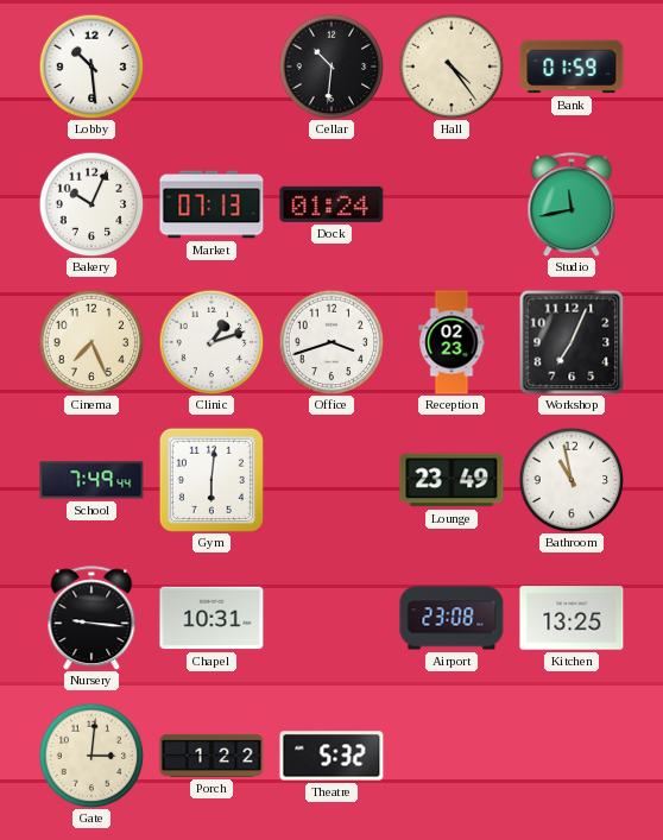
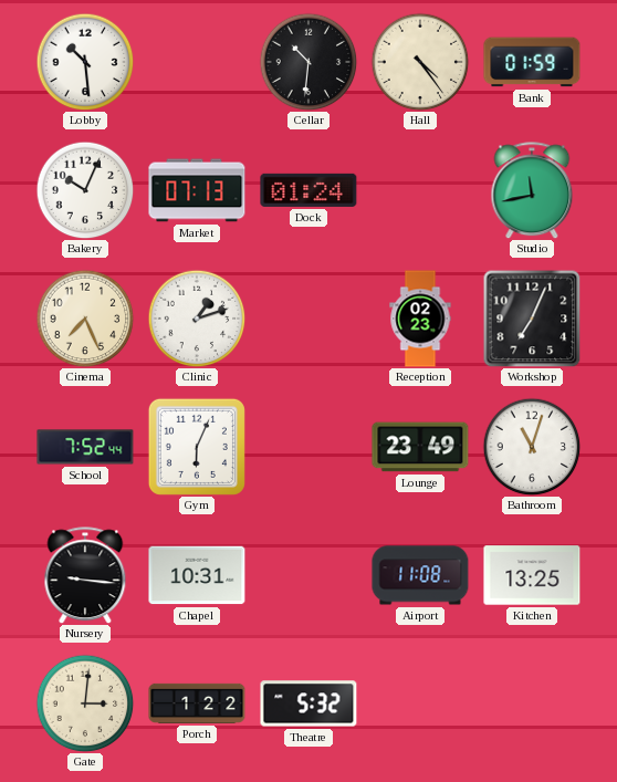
Office: 3:42 -> none (331, 342)
School: 7:49 -> 7:52 (85, 447)
Gym: 6:01 -> 6:04 (197, 447)
Bathroom: 10:58 -> 11:03 (532, 447)
Airport: 23:08 -> 11:08 (420, 575)
